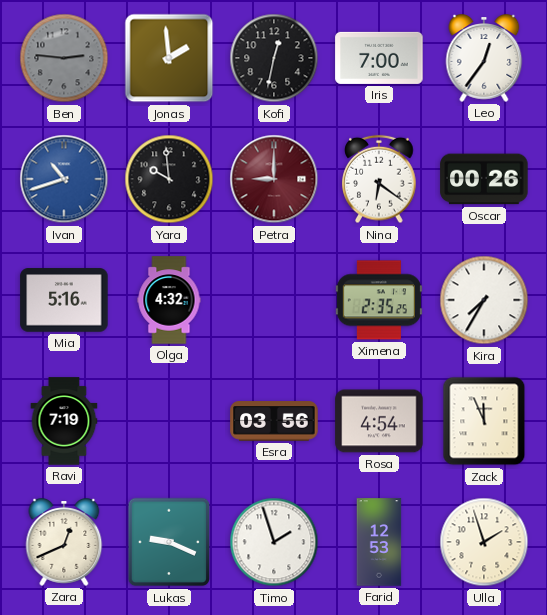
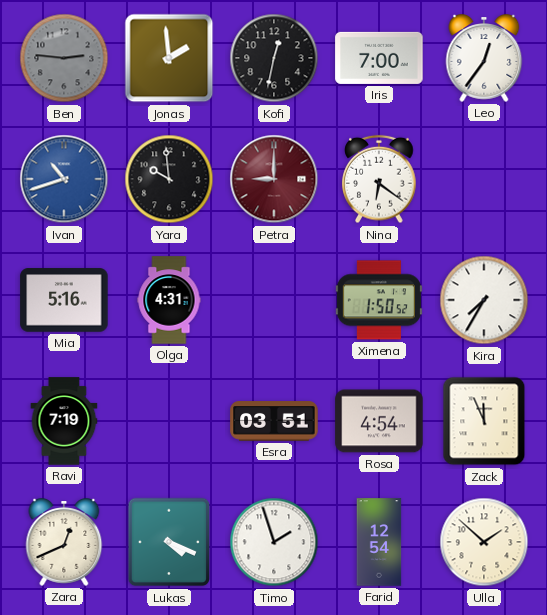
Oscar: 00:26 -> none (484, 179)
Olga: 4:32 -> 4:31 (169, 300)
Ximena: 2:35 -> 1:50 (379, 300)
Esra: 03:56 -> 03:51 (274, 421)
Lukas: 9:19 -> 4:19 (169, 542)
Farid: 12:53 -> 12:54 (379, 542)
Ulla: 1:57 -> 1:52 (484, 542)
